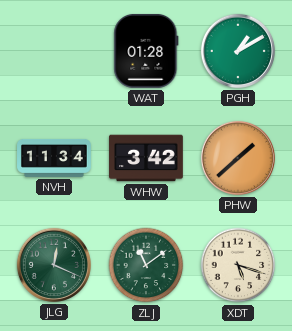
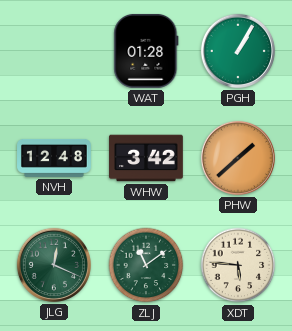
PGH: 1:10 -> 1:05 (238, 51)
NVH: 11:34 -> 12:48 (54, 158)
XDT: 5:18 -> 5:46 (238, 265)
